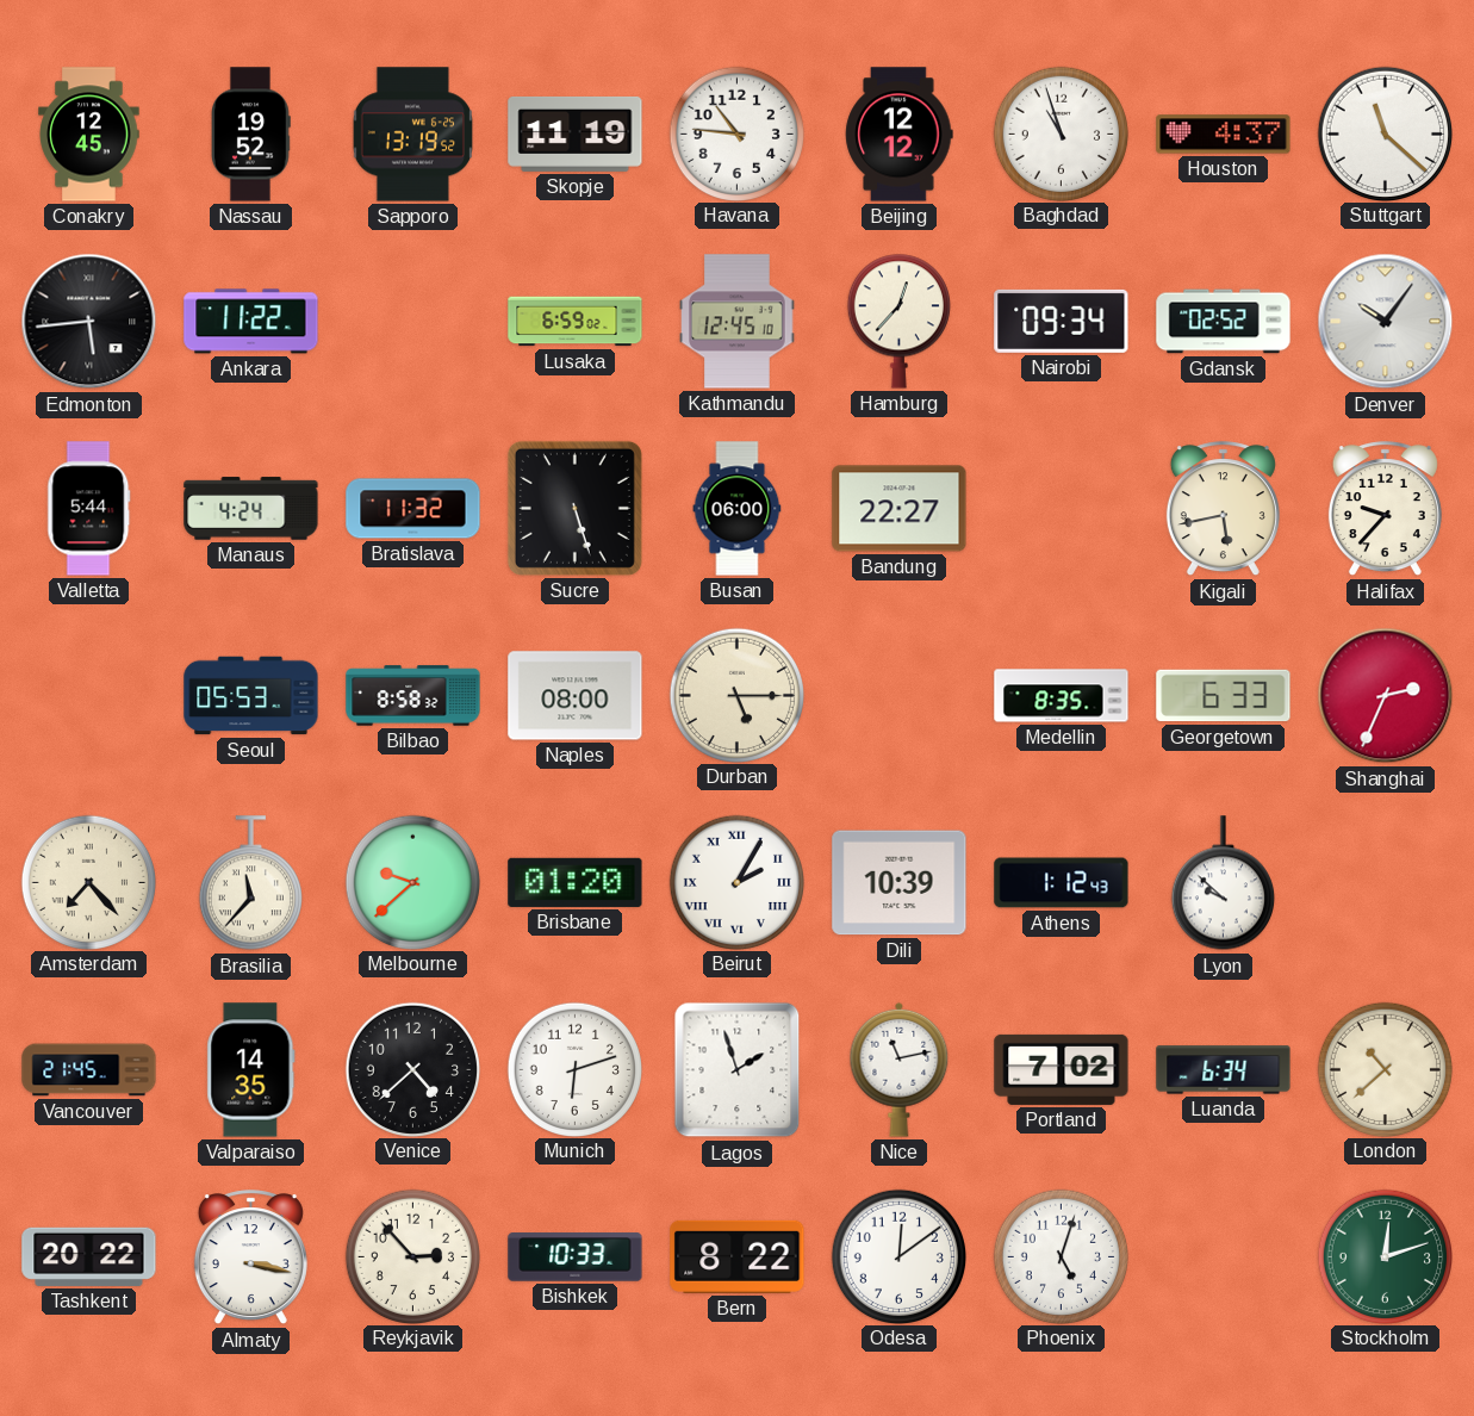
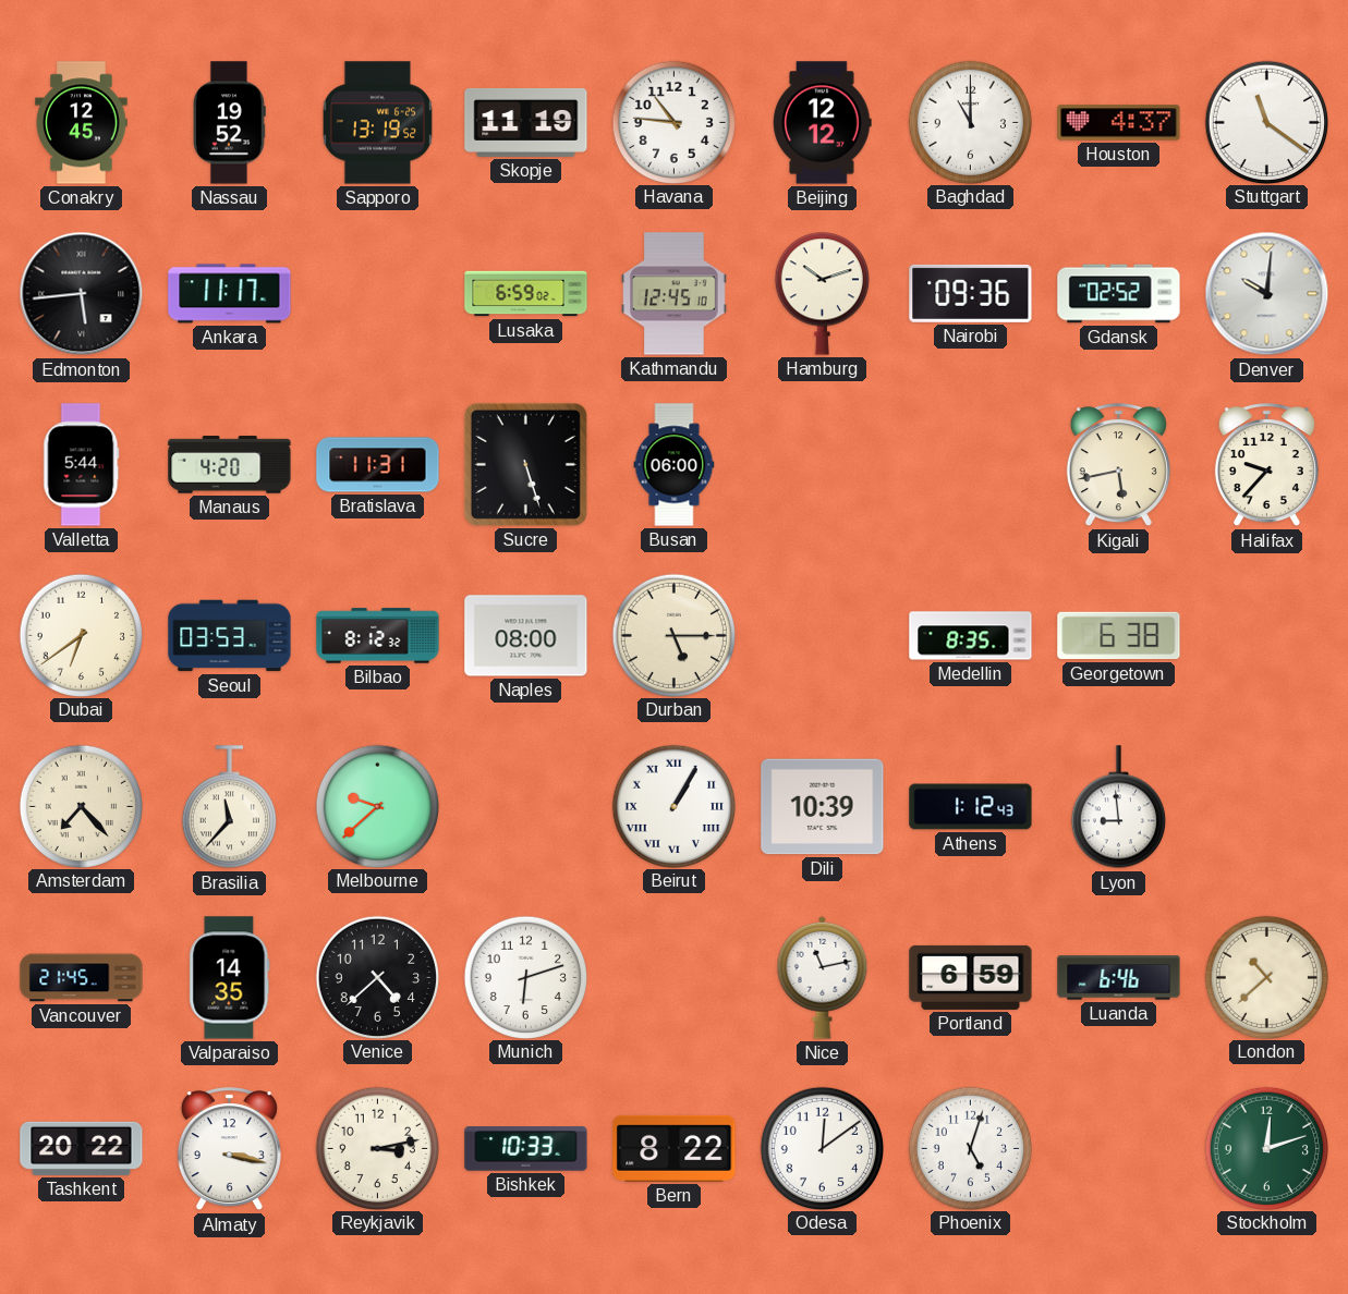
Baghdad: 10:57 -> 11:00 (970, 122)
Stuttgart: 11:22 -> 11:21 (1266, 122)
Ankara: 11:22 -> 11:17 (230, 294)
Hamburg: 12:37 -> 10:12 (822, 293)
Nairobi: 09:34 -> 09:36 (971, 293)
Denver: 10:06 -> 10:01 (1267, 294)
Manaus: 4:24 -> 4:20 (230, 465)
Bratislava: 11:32 -> 11:31 (378, 465)
Bandung: 22:27 -> none (900, 509)
Dubai: none -> 6:39 (81, 635)
Seoul: 05:53 -> 03:53 (230, 636)
Bilbao: 8:58 -> 8:12 (378, 636)
Georgetown: 6:33 -> 6:38 (1119, 636)
Shanghai: 2:34 -> none (1386, 696)
Brisbane: 01:20 -> none (576, 882)
Beirut: 2:05 -> 1:05 (673, 806)
Lyon: 9:52 -> 8:59 (1118, 807)
Lagos: 1:57 -> none (738, 1070)
Portland: 7:02 -> 6:59 (971, 977)
Luanda: 6:34 -> 6:46 (1119, 978)
Reykjavik: 2:53 -> 3:13 (377, 1148)
